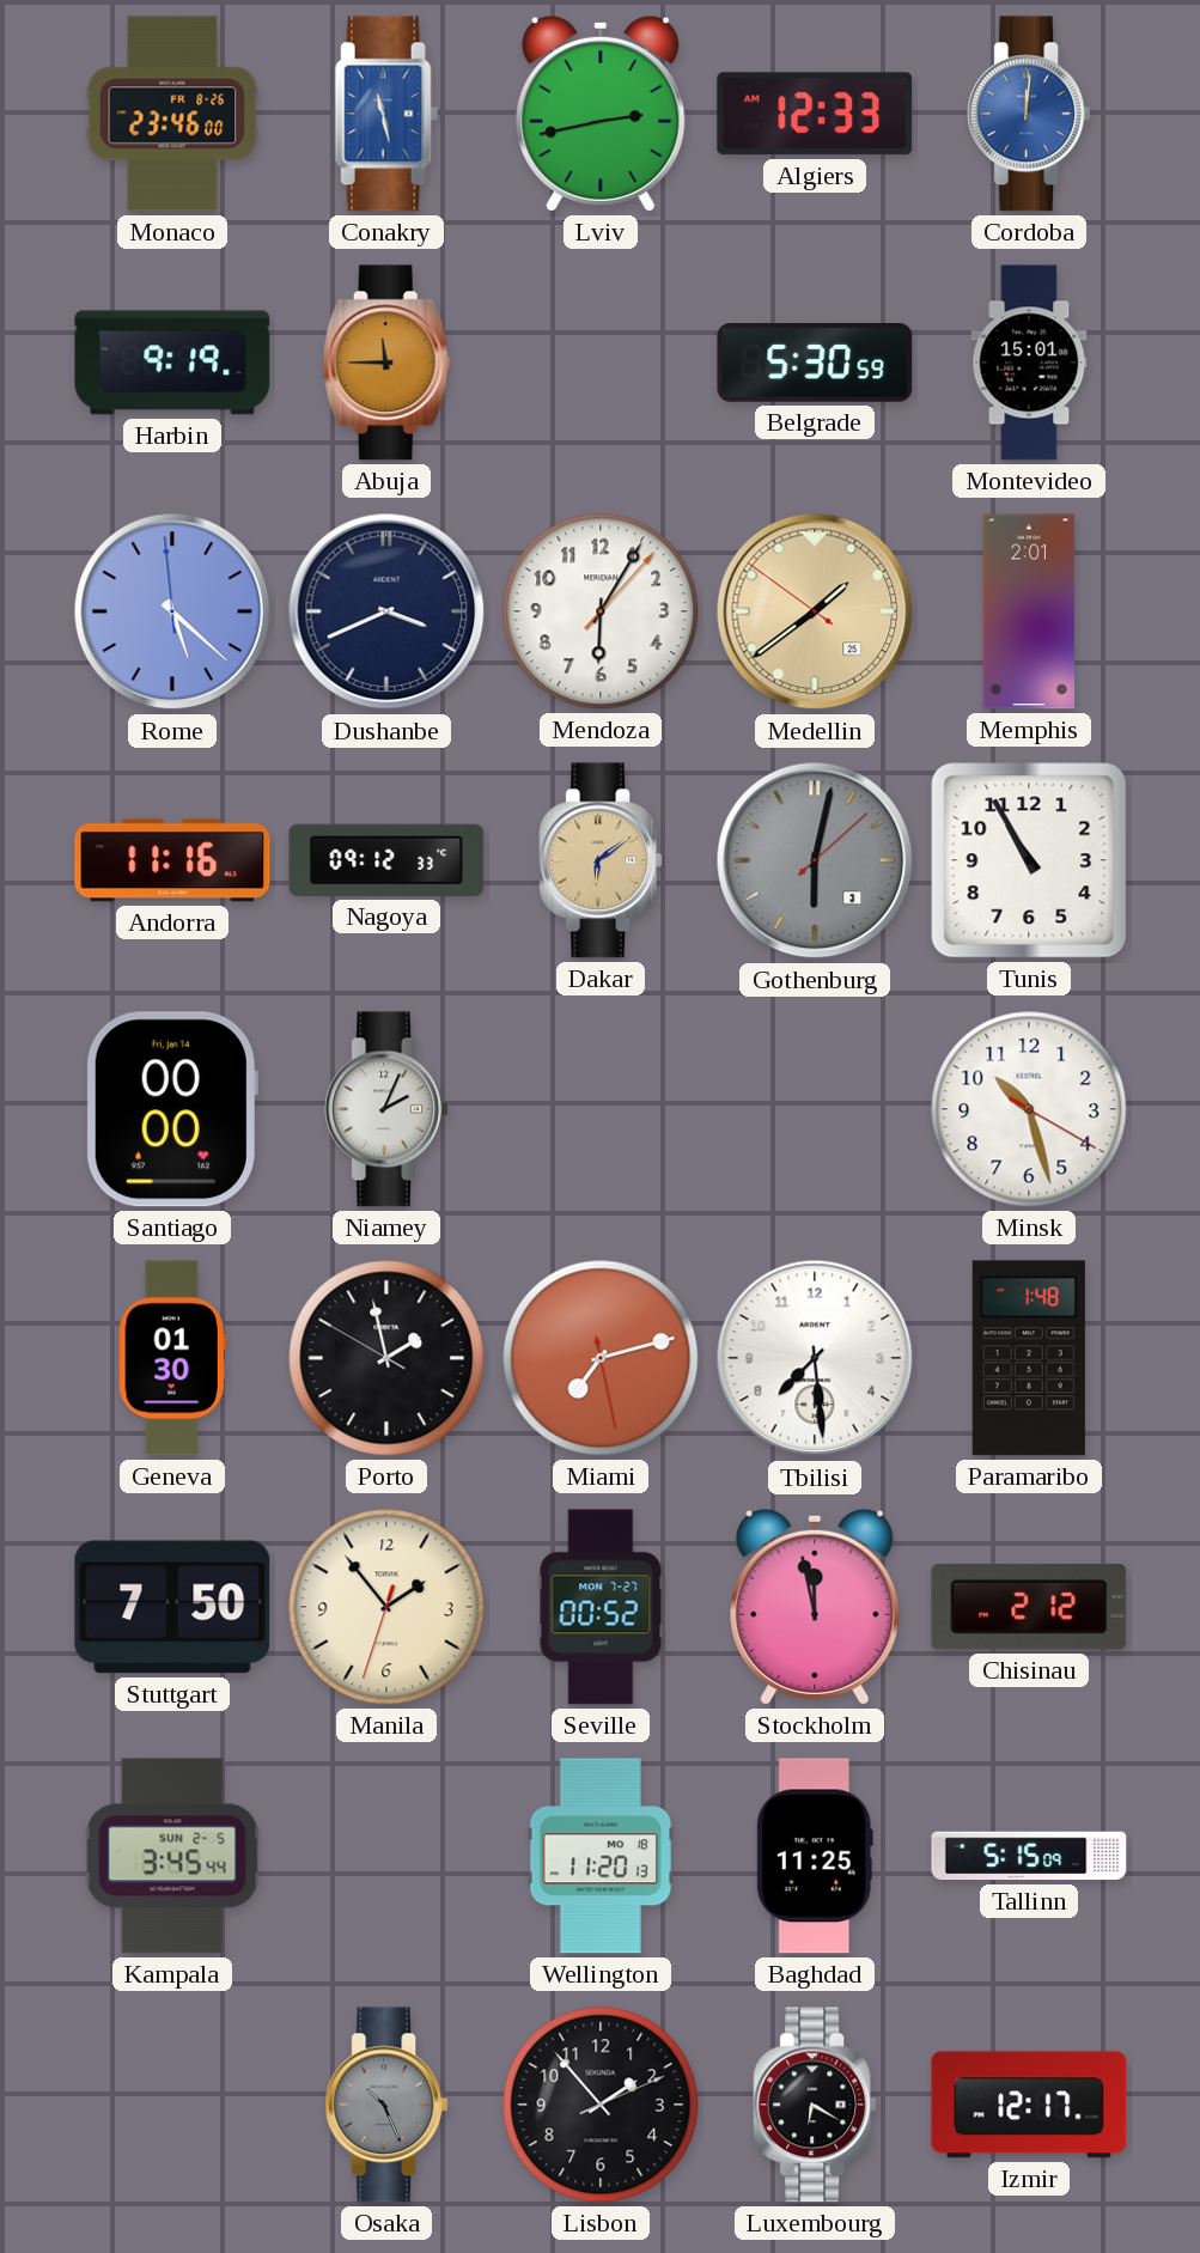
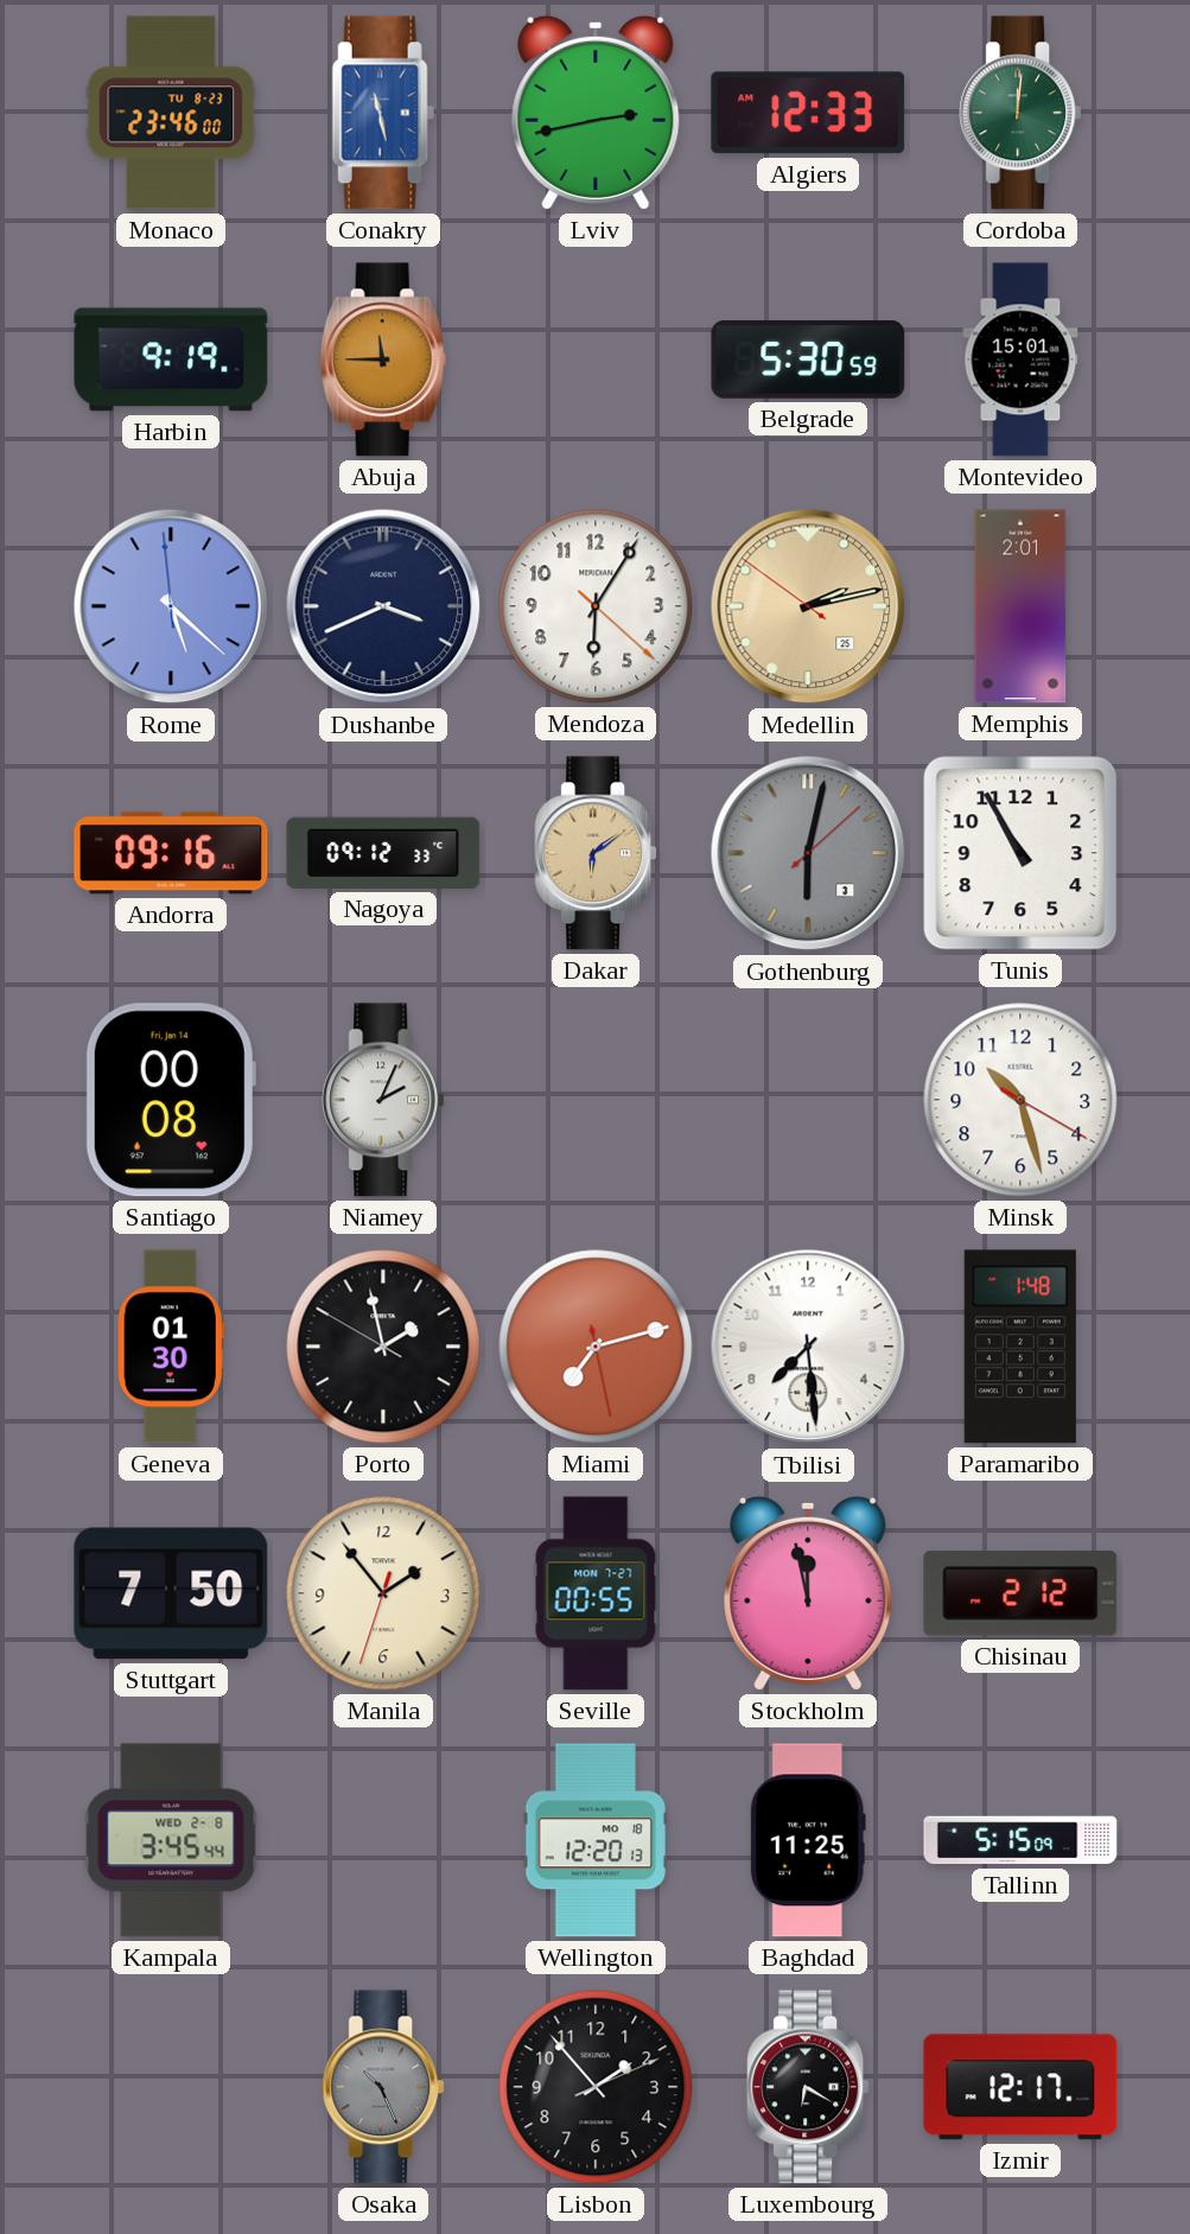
Monaco date: FR 8-26 -> TU 8-23 (171, 113)
Cordoba dial: blue -> green (1020, 113)
Mendoza: 6:05:07 -> 6:05:22 (596, 606)
Medellin: 1:38 -> 2:12 (808, 606)
Andorra: 11:16 -> 09:16 (171, 853)
Santiago: 00:00 -> 00:08 (171, 1100)
Seville: 00:52 -> 00:55 (596, 1593)
Kampala date: SUN 2-5 -> WED 2-8 (171, 1840)
Wellington: 11:20 -> 12:20 (594, 1840)
